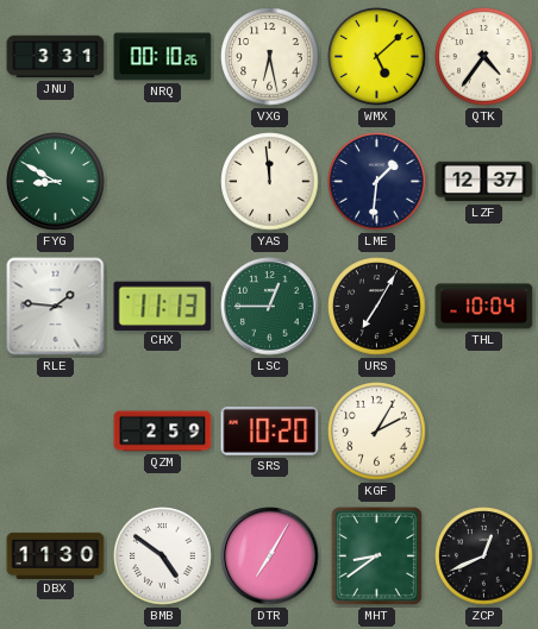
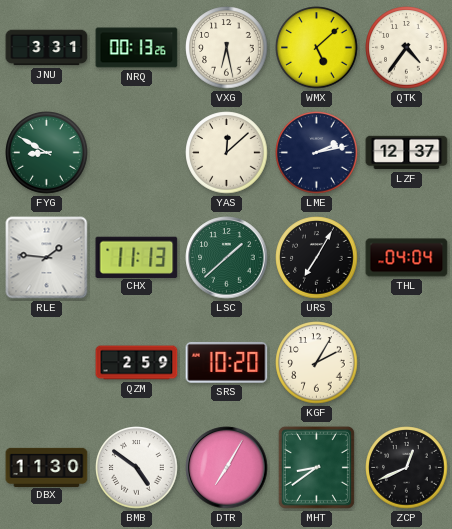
NRQ: 00:10 -> 00:13 (137, 48)
YAS: 11:59 -> 12:08 (227, 153)
LME: 1:31 -> 2:13 (317, 153)
LSC: 12:45 -> 1:38 (227, 258)
THL: 10:04 -> 04:04 (407, 258)
